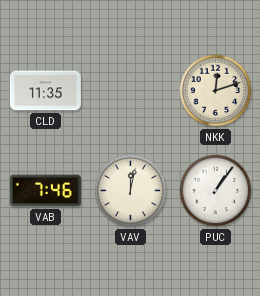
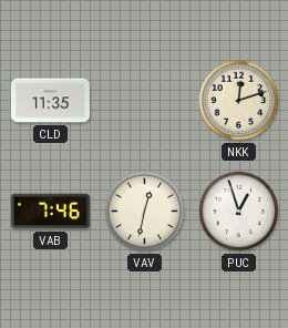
VAV: 12:02 -> 12:32 (145, 212)
PUC: 1:06 -> 12:57 (239, 212)
